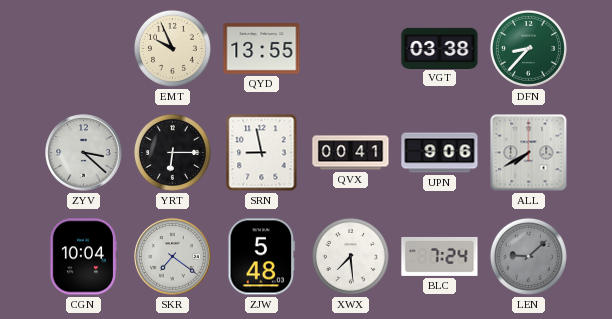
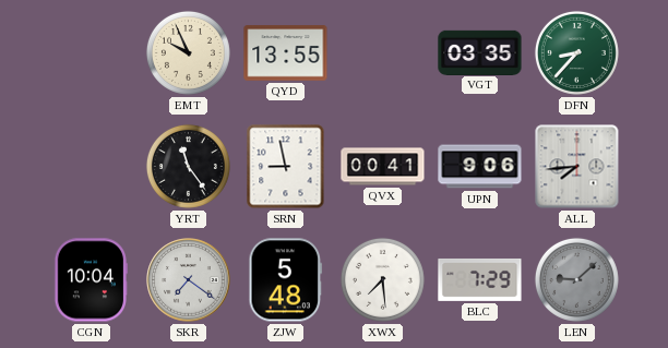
VGT: 03:38 -> 03:35 (480, 52)
ZYV: 3:22 -> none (84, 153)
YRT: 6:15 -> 11:24 (188, 166)
ALL: 7:40 -> 7:44 (577, 167)
BLC: 7:24 -> 7:29 (480, 279)
